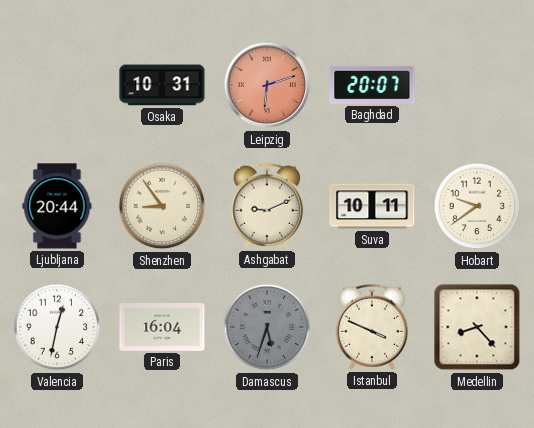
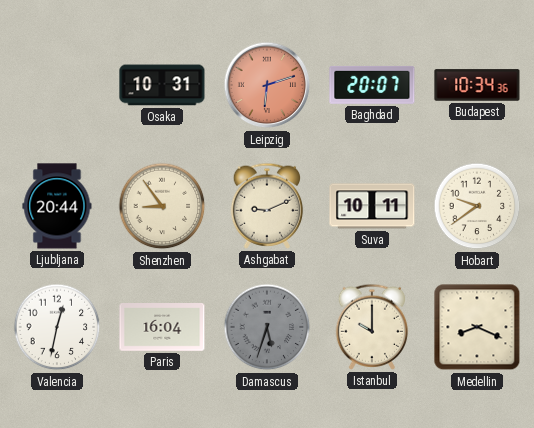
Budapest: none -> 10:34 (477, 85)
Istanbul: 3:49 -> 10:00 (372, 327)
Medellin: 8:23 -> 8:19 (477, 327)
